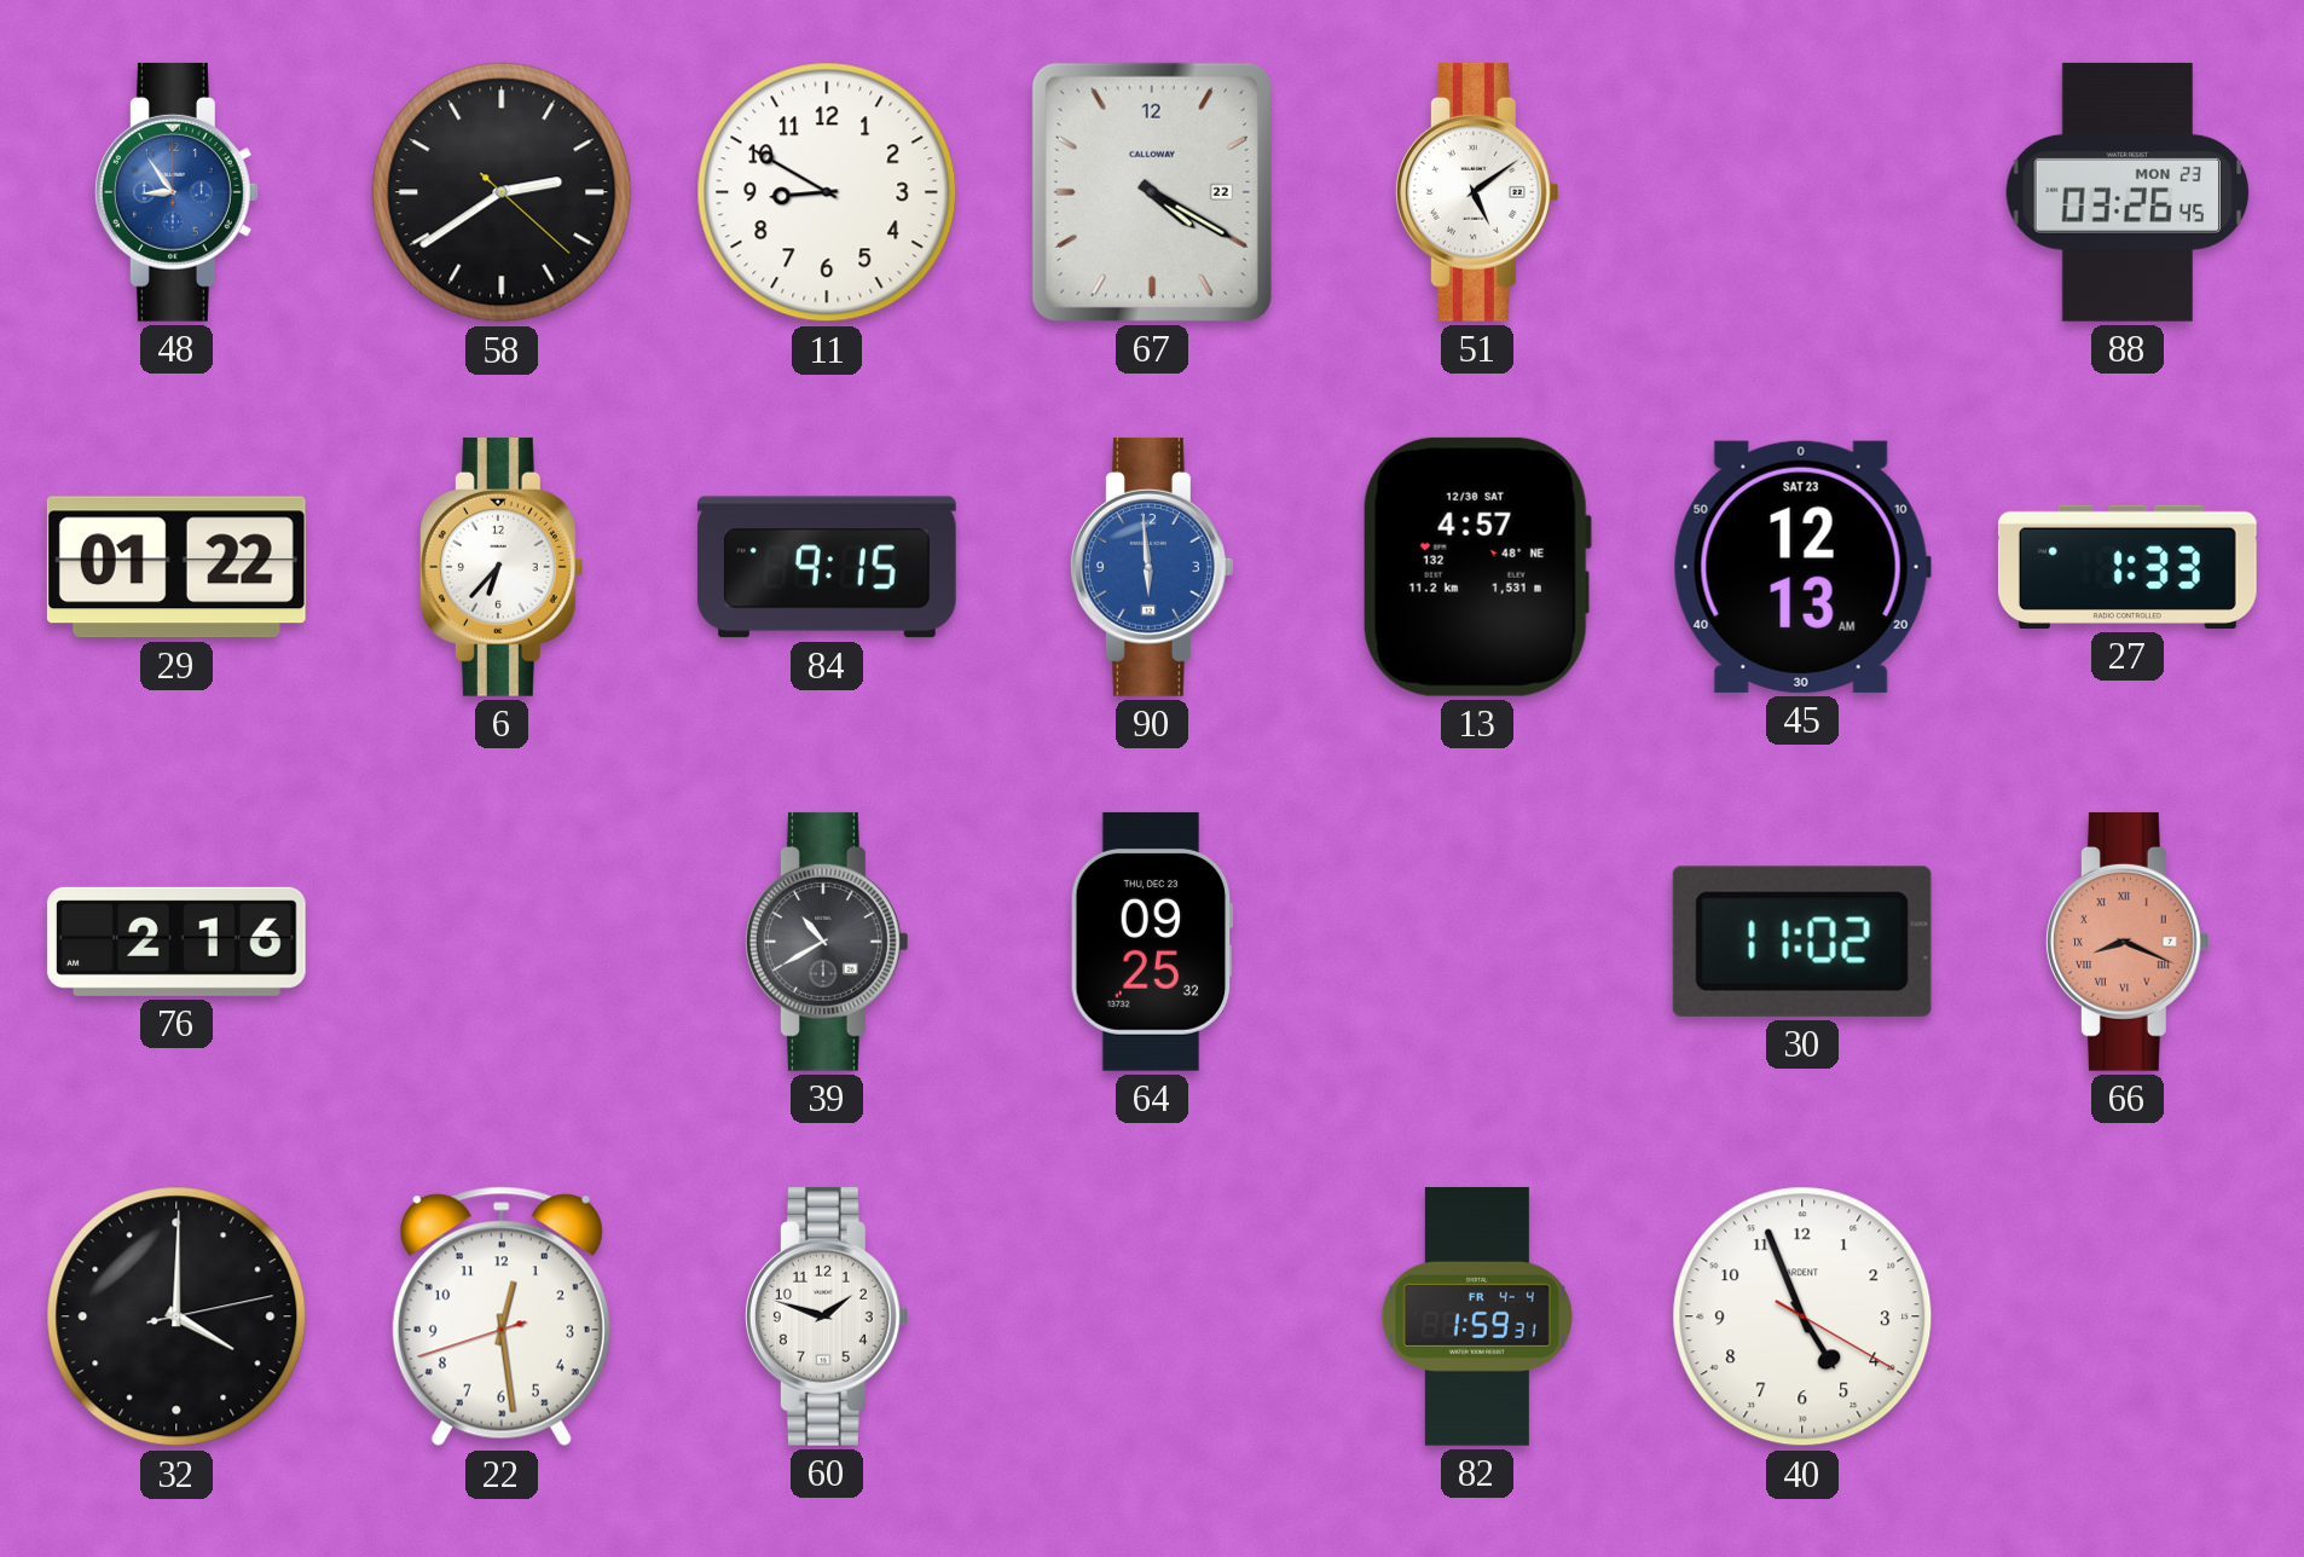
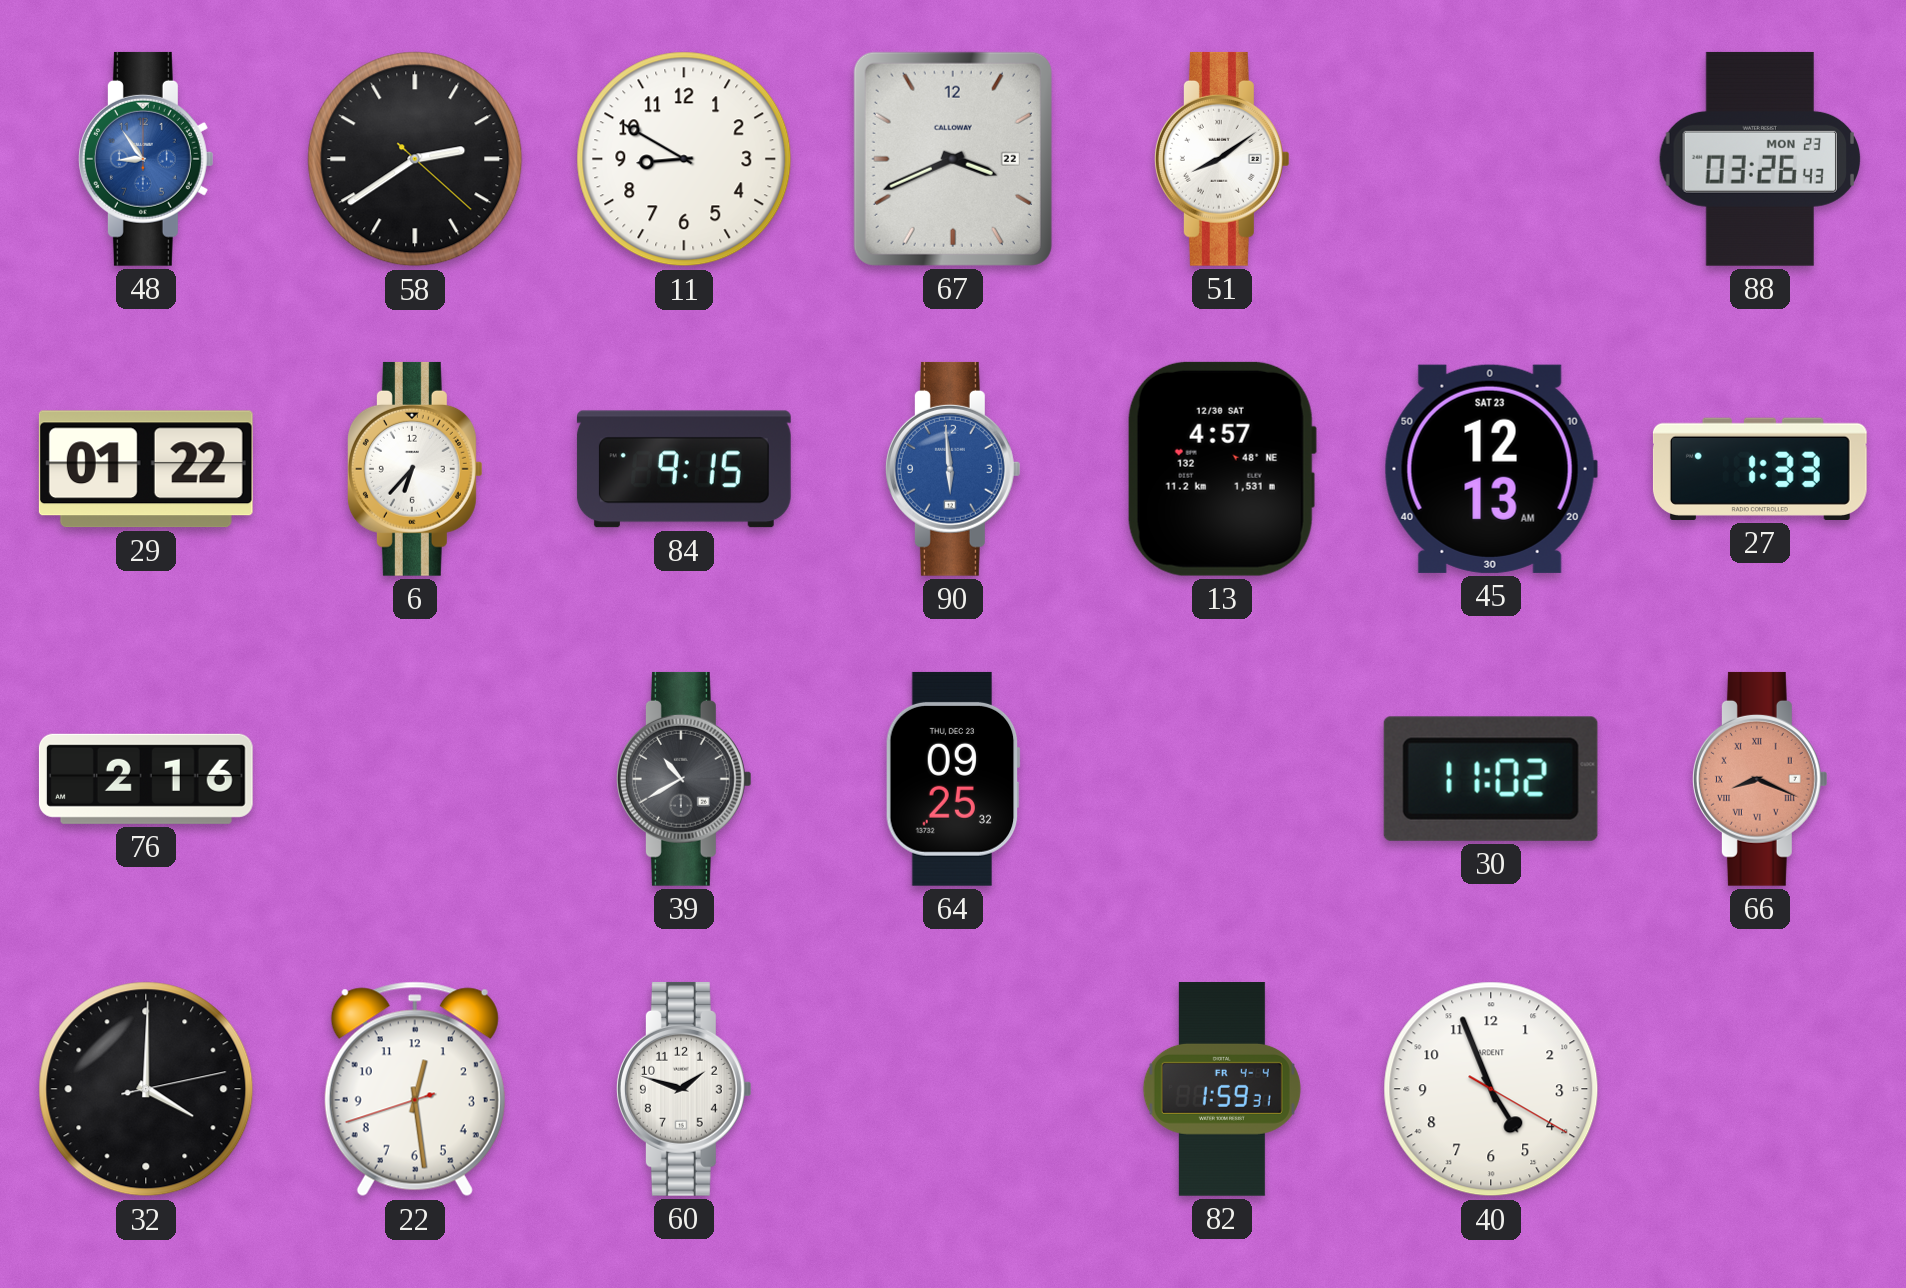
67: 4:20 -> 3:41 (953, 159)
51: 5:09 -> 8:09 (1222, 159)
88: 03:26:45 -> 03:26:43 (1760, 159)
